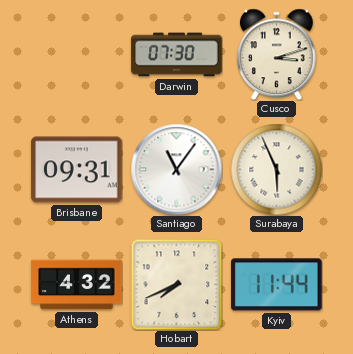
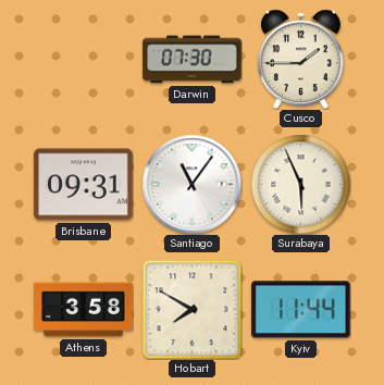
Cusco: 3:12 -> 1:45 (300, 59)
Athens: 4:32 -> 3:58 (84, 310)
Hobart: 7:41 -> 7:50 (191, 309)
